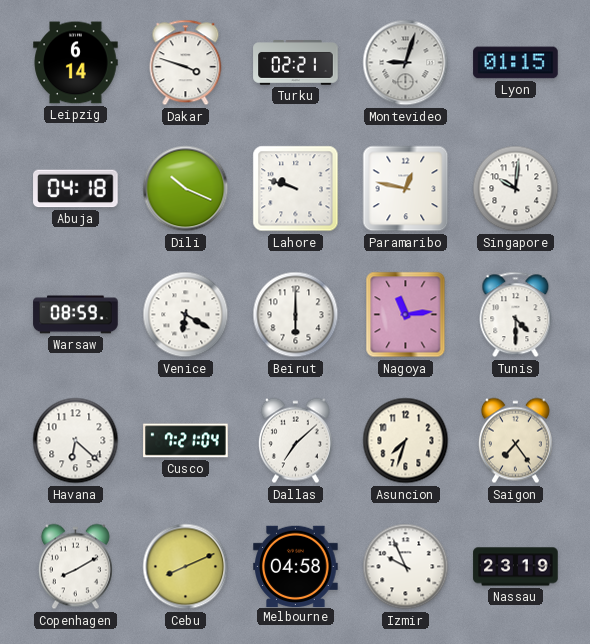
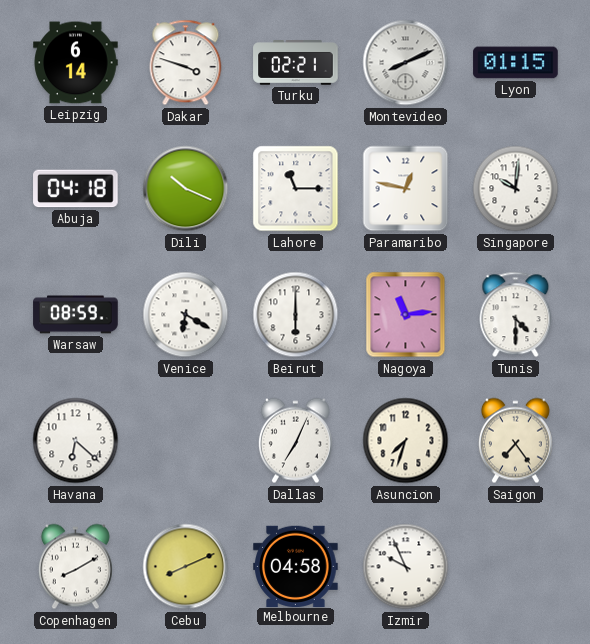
Montevideo: 9:03 -> 8:11 (406, 63)
Lahore: 9:48 -> 11:15 (296, 189)
Cusco: 7:21 -> none (186, 441)
Dallas: 7:08 -> 7:04 (295, 441)
Nassau: 23:19 -> none (516, 567)
